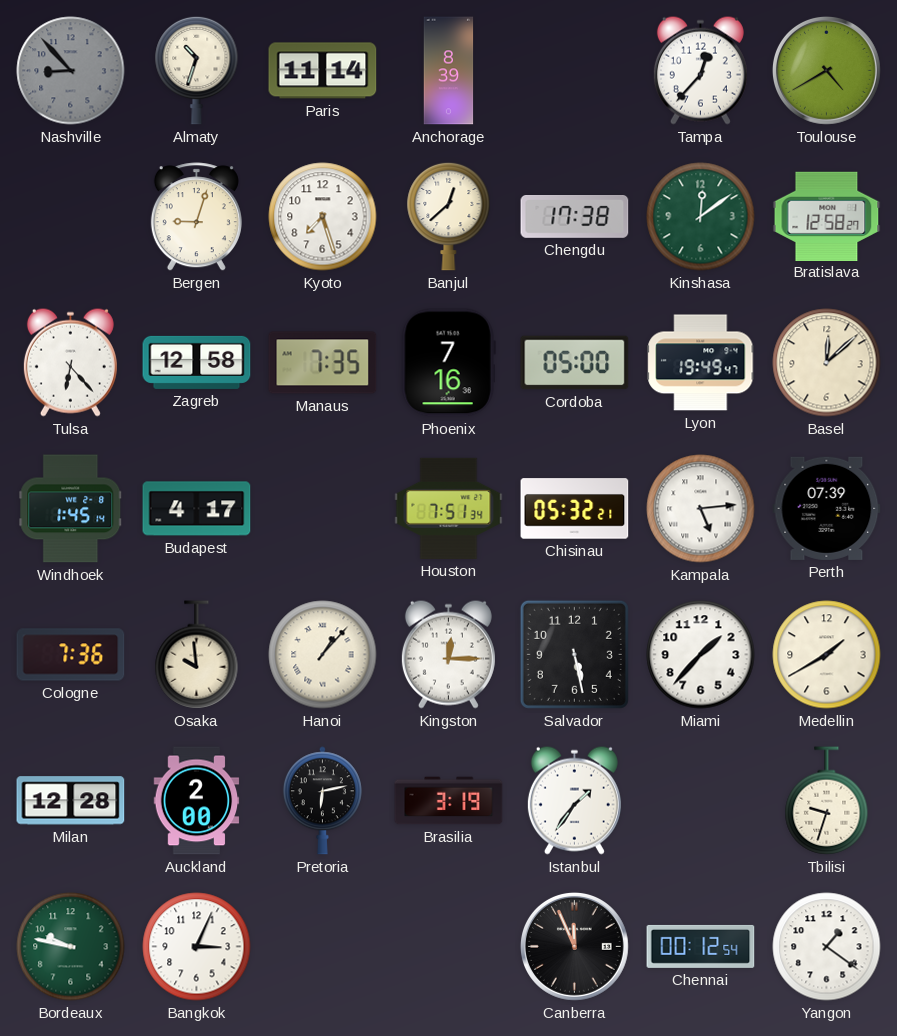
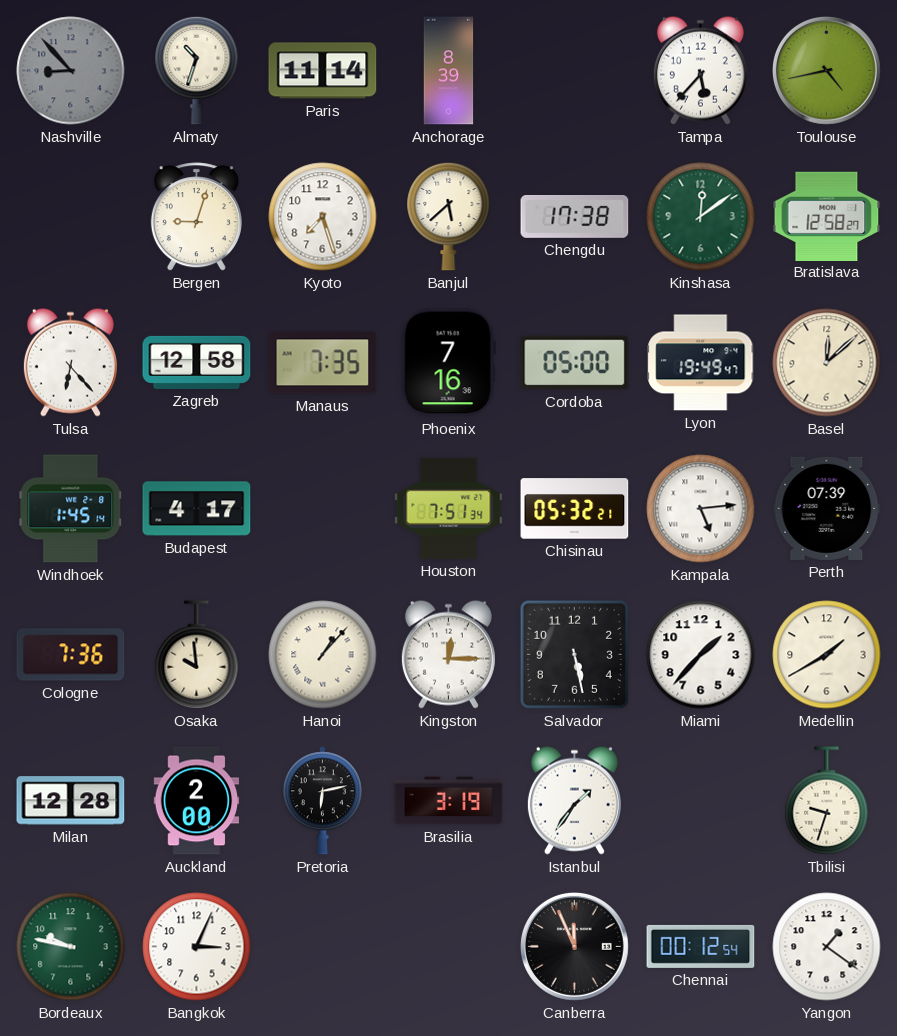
Tampa: 12:37 -> 5:37 (700, 70)
Toulouse: 4:40 -> 4:43 (826, 70)
Banjul: 12:38 -> 5:38 (449, 216)
